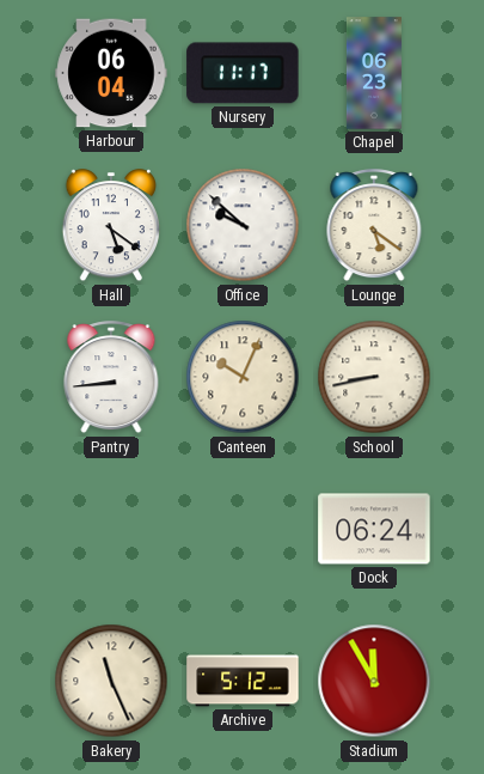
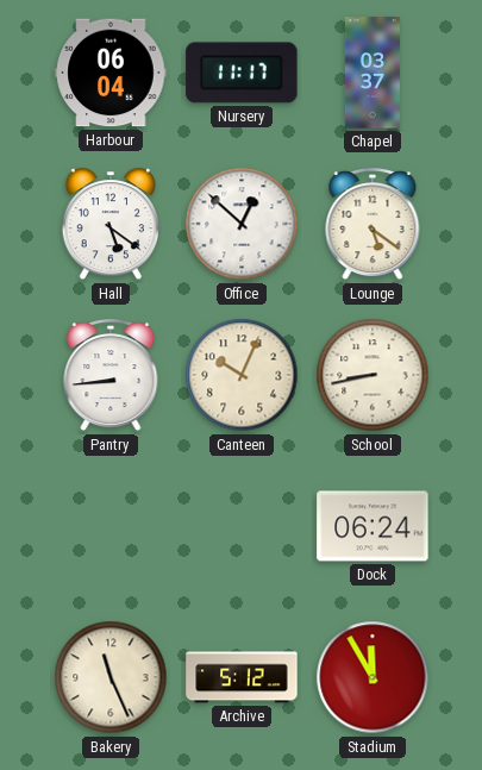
Chapel: 06:23 -> 03:37 (373, 73)
Office: 9:52 -> 12:52 (242, 224)
